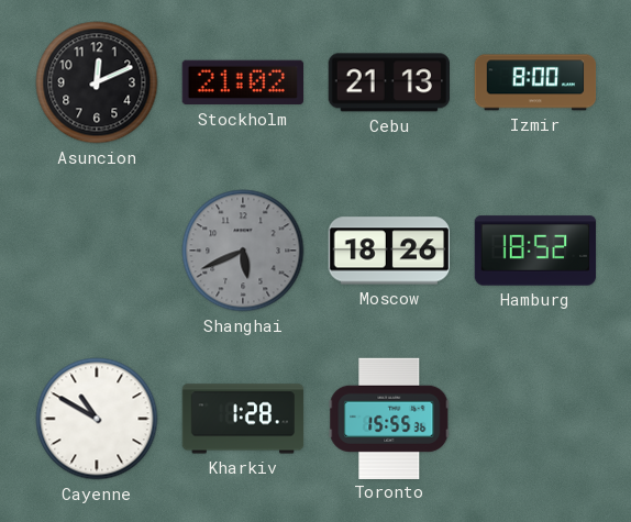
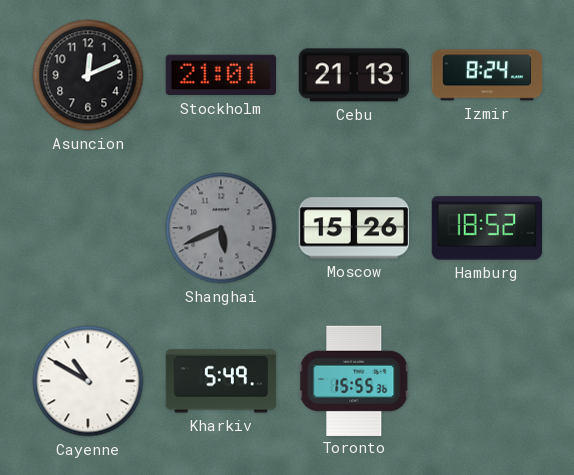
Stockholm: 21:02 -> 21:01 (220, 75)
Izmir: 8:00 -> 8:24 (487, 75)
Moscow: 18:26 -> 15:26 (354, 228)
Kharkiv: 1:28 -> 5:49 (221, 381)
